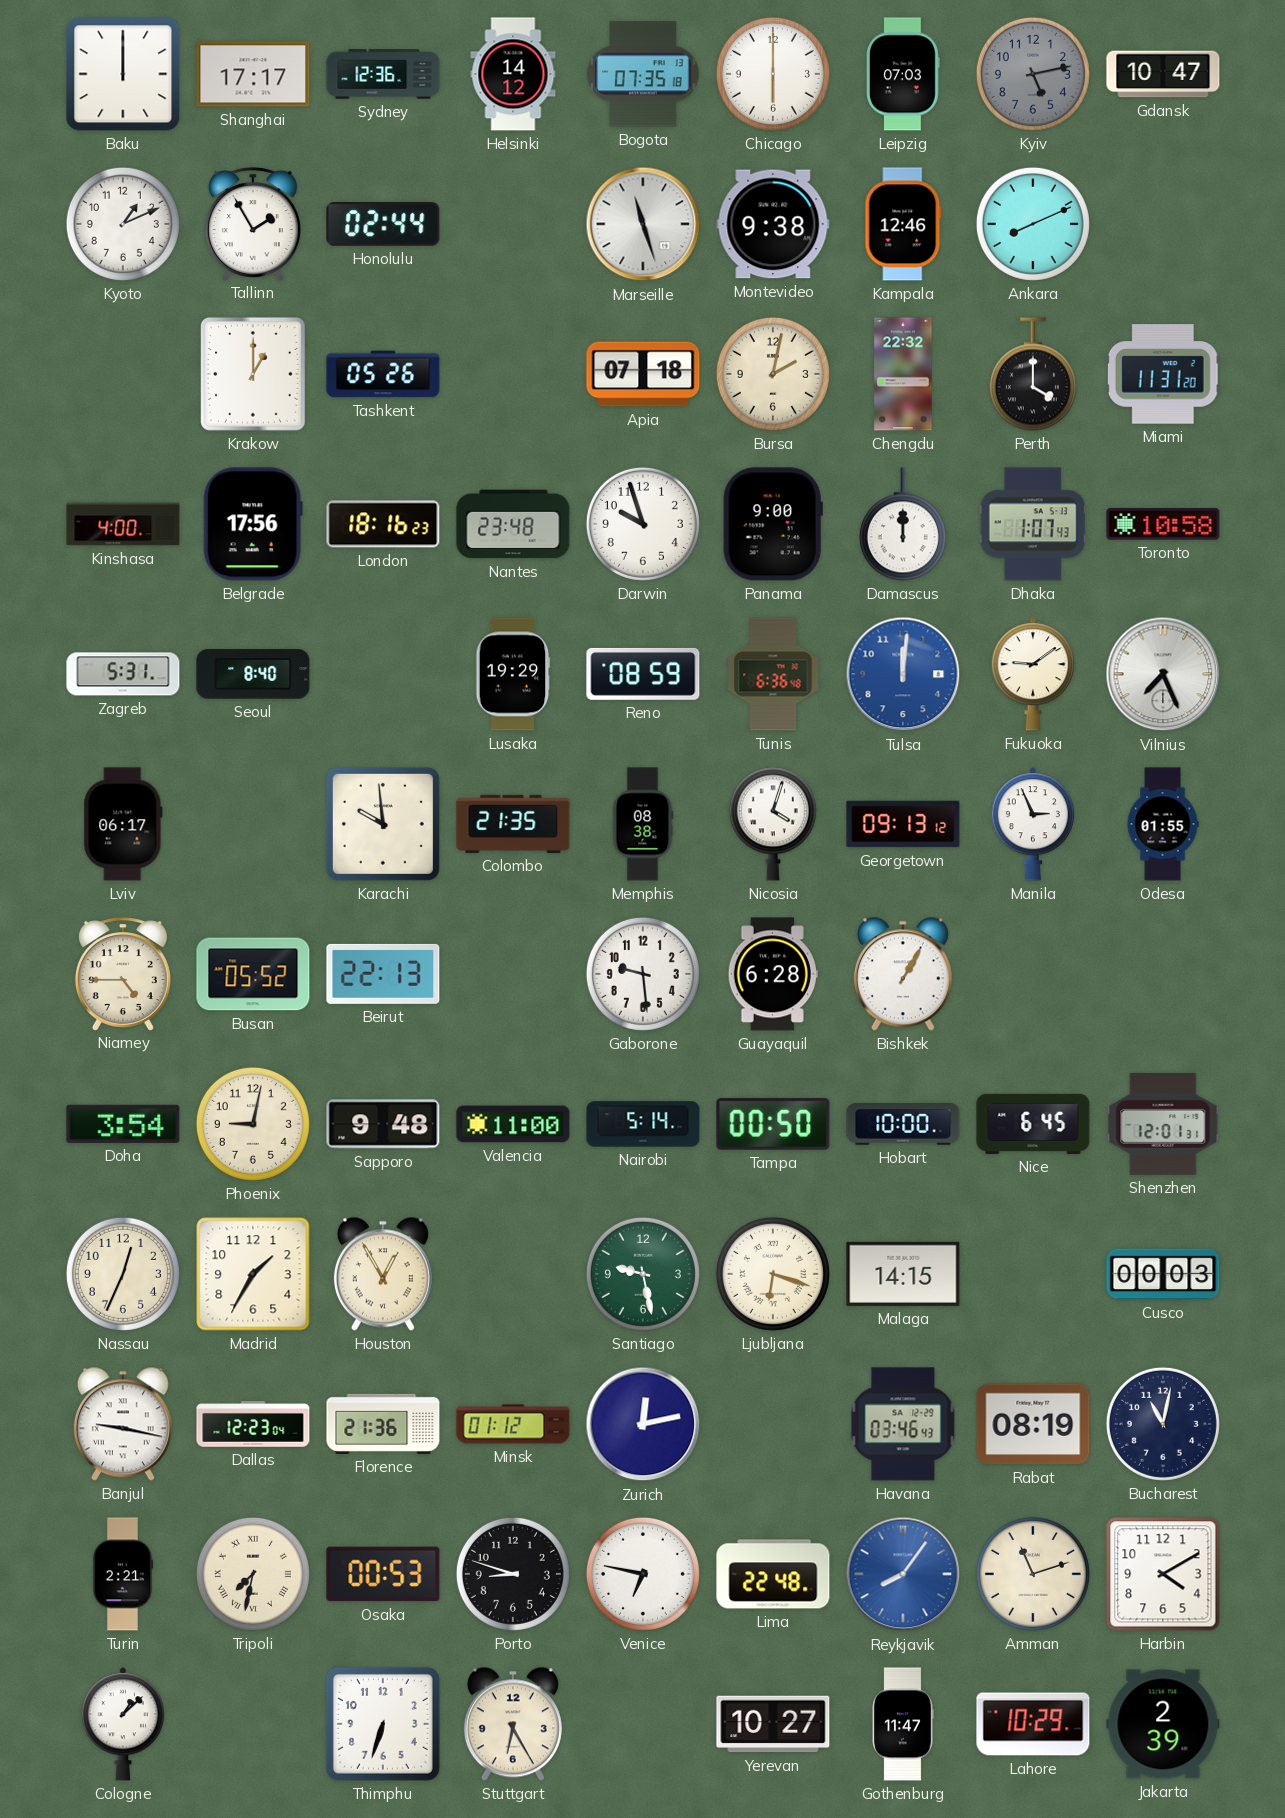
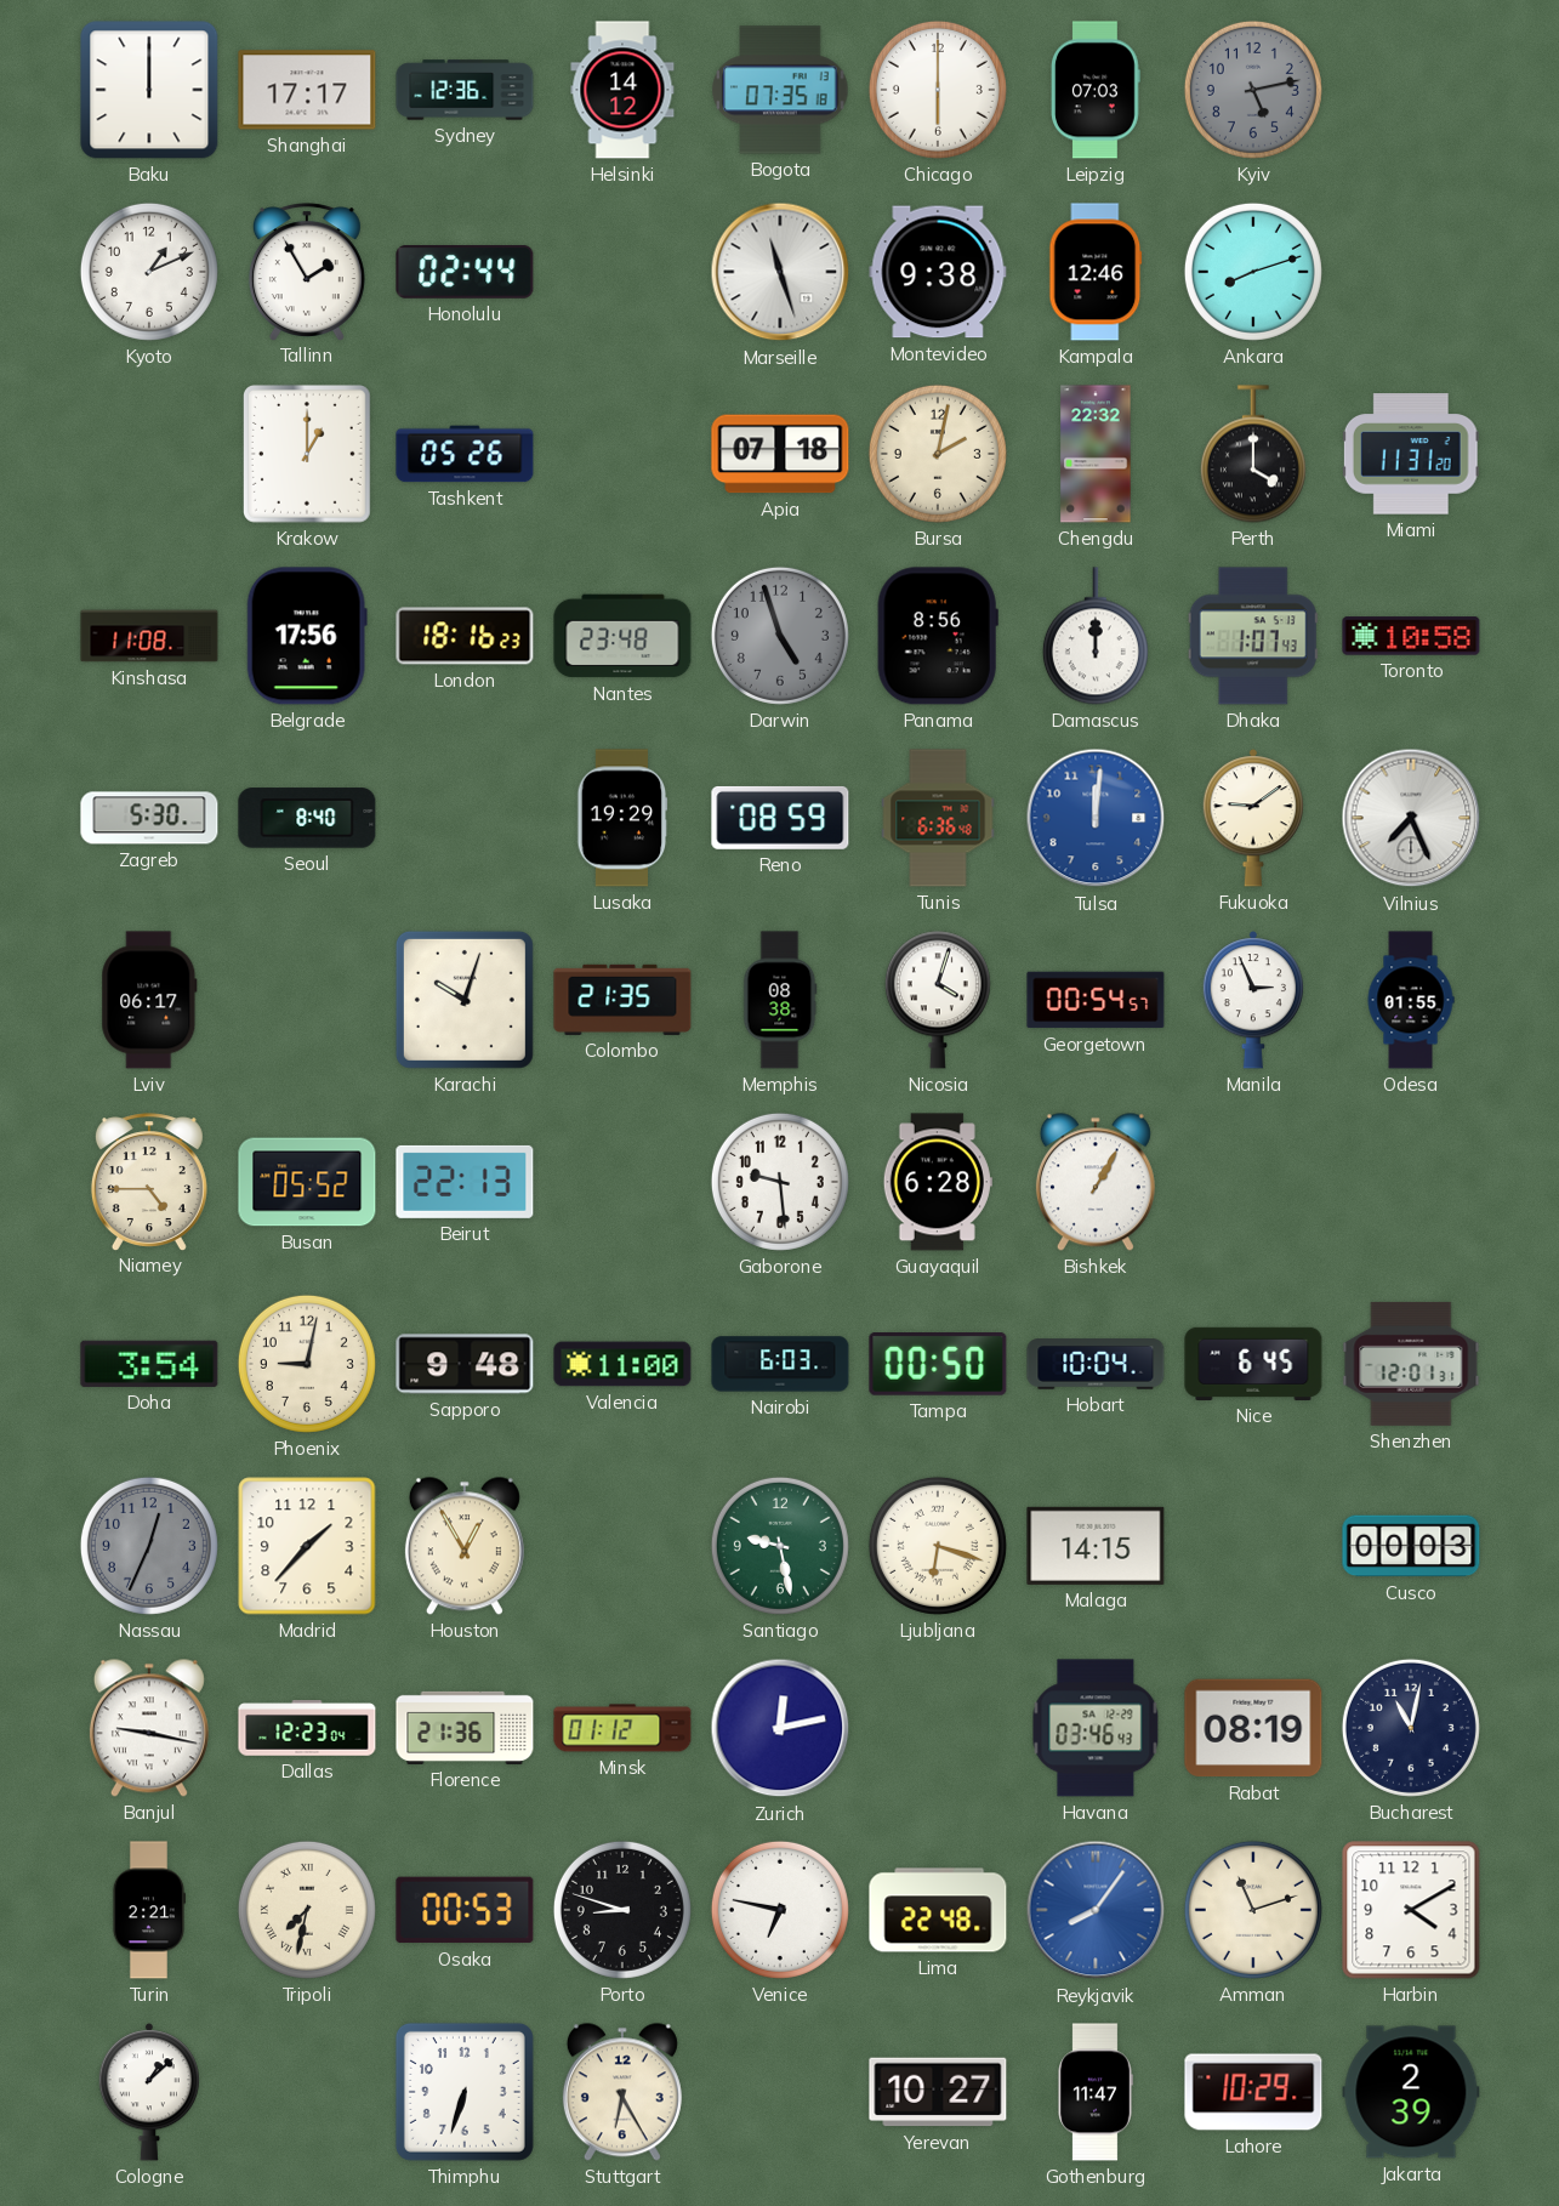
Gdansk: 10:47 -> none (1163, 74)
Ankara: 8:11 -> 8:12 (1253, 272)
Kinshasa: 4:00 -> 11:08 (149, 636)
Darwin: 9:57 -> 4:57 (780, 636)
Darwin dial: white -> grey (780, 636)
Panama: 9:00 -> 8:56 (938, 636)
Zagreb: 5:31 -> 5:30 (149, 818)
Karachi: 9:59 -> 10:03 (465, 1000)
Georgetown: 09:13 -> 00:54 (1096, 1000)
Nairobi: 5:14 -> 6:03 (780, 1364)
Hobart: 10:00 -> 10:04 (1096, 1364)
Nassau dial: cream -> grey (149, 1546)
Madrid: 1:35 -> 1:37 (307, 1546)
